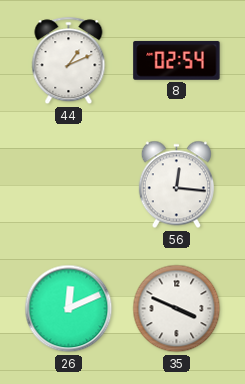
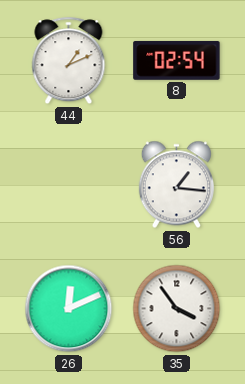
56: 12:16 -> 1:16 (176, 185)
35: 3:49 -> 3:54 (177, 309)
